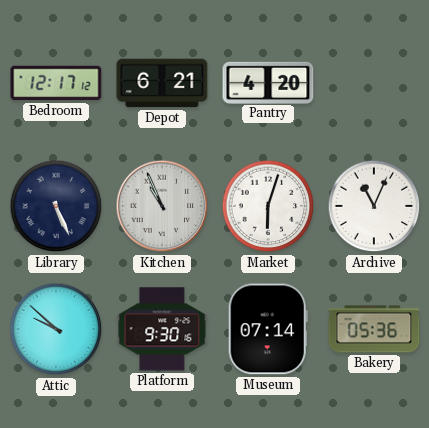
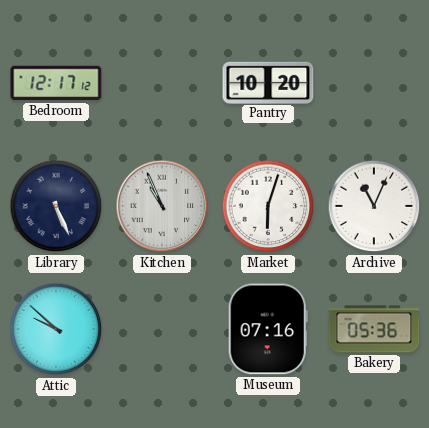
Depot: 6:21 -> none (162, 83)
Pantry: 4:20 -> 10:20 (268, 82)
Platform: 9:30 -> none (162, 329)
Museum: 07:14 -> 07:16 (268, 329)
